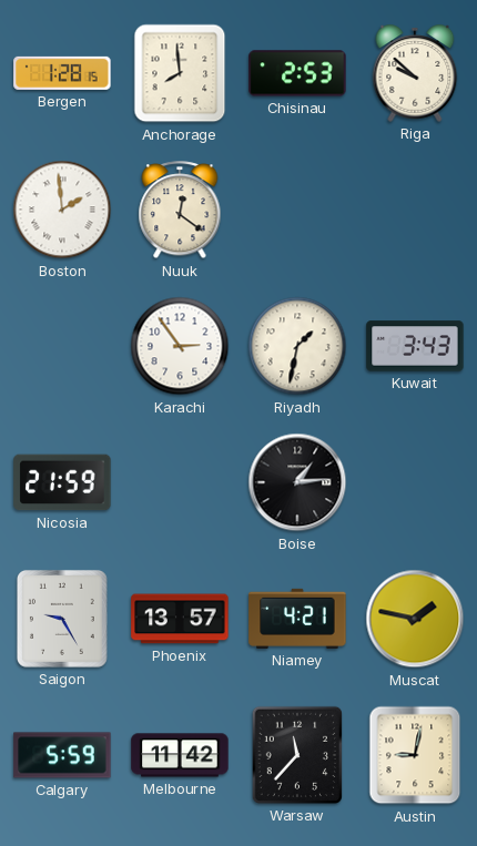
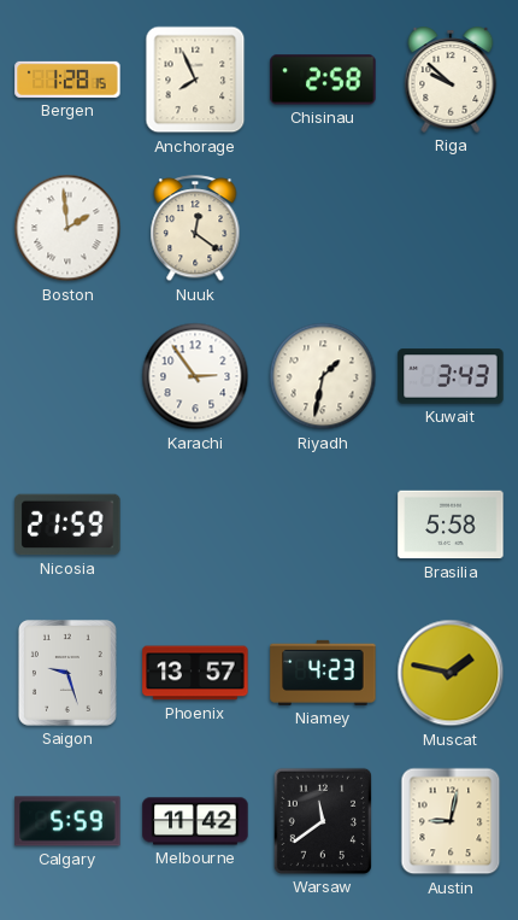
Anchorage: 7:59 -> 7:56 (195, 80)
Chisinau: 2:53 -> 2:58 (323, 80)
Boise: 1:14 -> none (297, 482)
Brasilia: none -> 5:58 (451, 525)
Saigon: 9:25 -> 9:27 (67, 673)
Niamey: 4:21 -> 4:23 (323, 673)
Warsaw: 11:37 -> 11:39 (323, 821)
